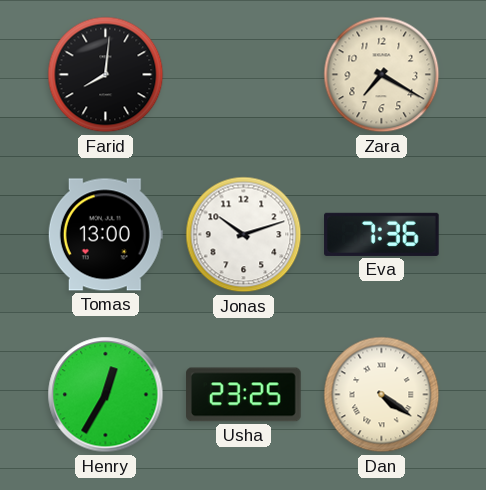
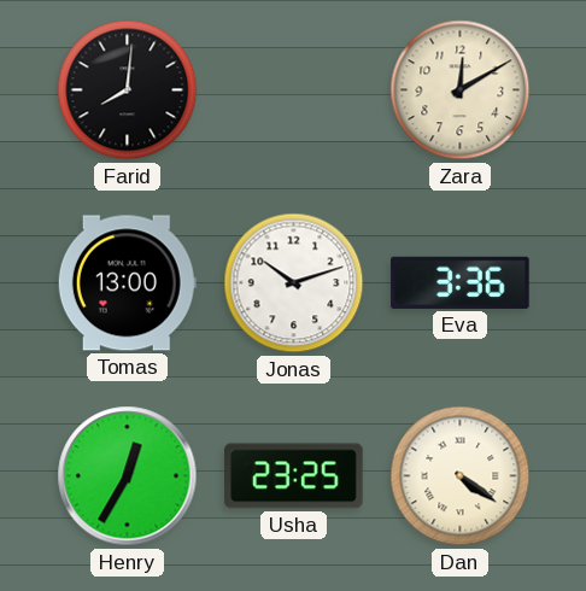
Zara: 7:20 -> 12:10 (461, 90)
Eva: 7:36 -> 3:36 (461, 282)
